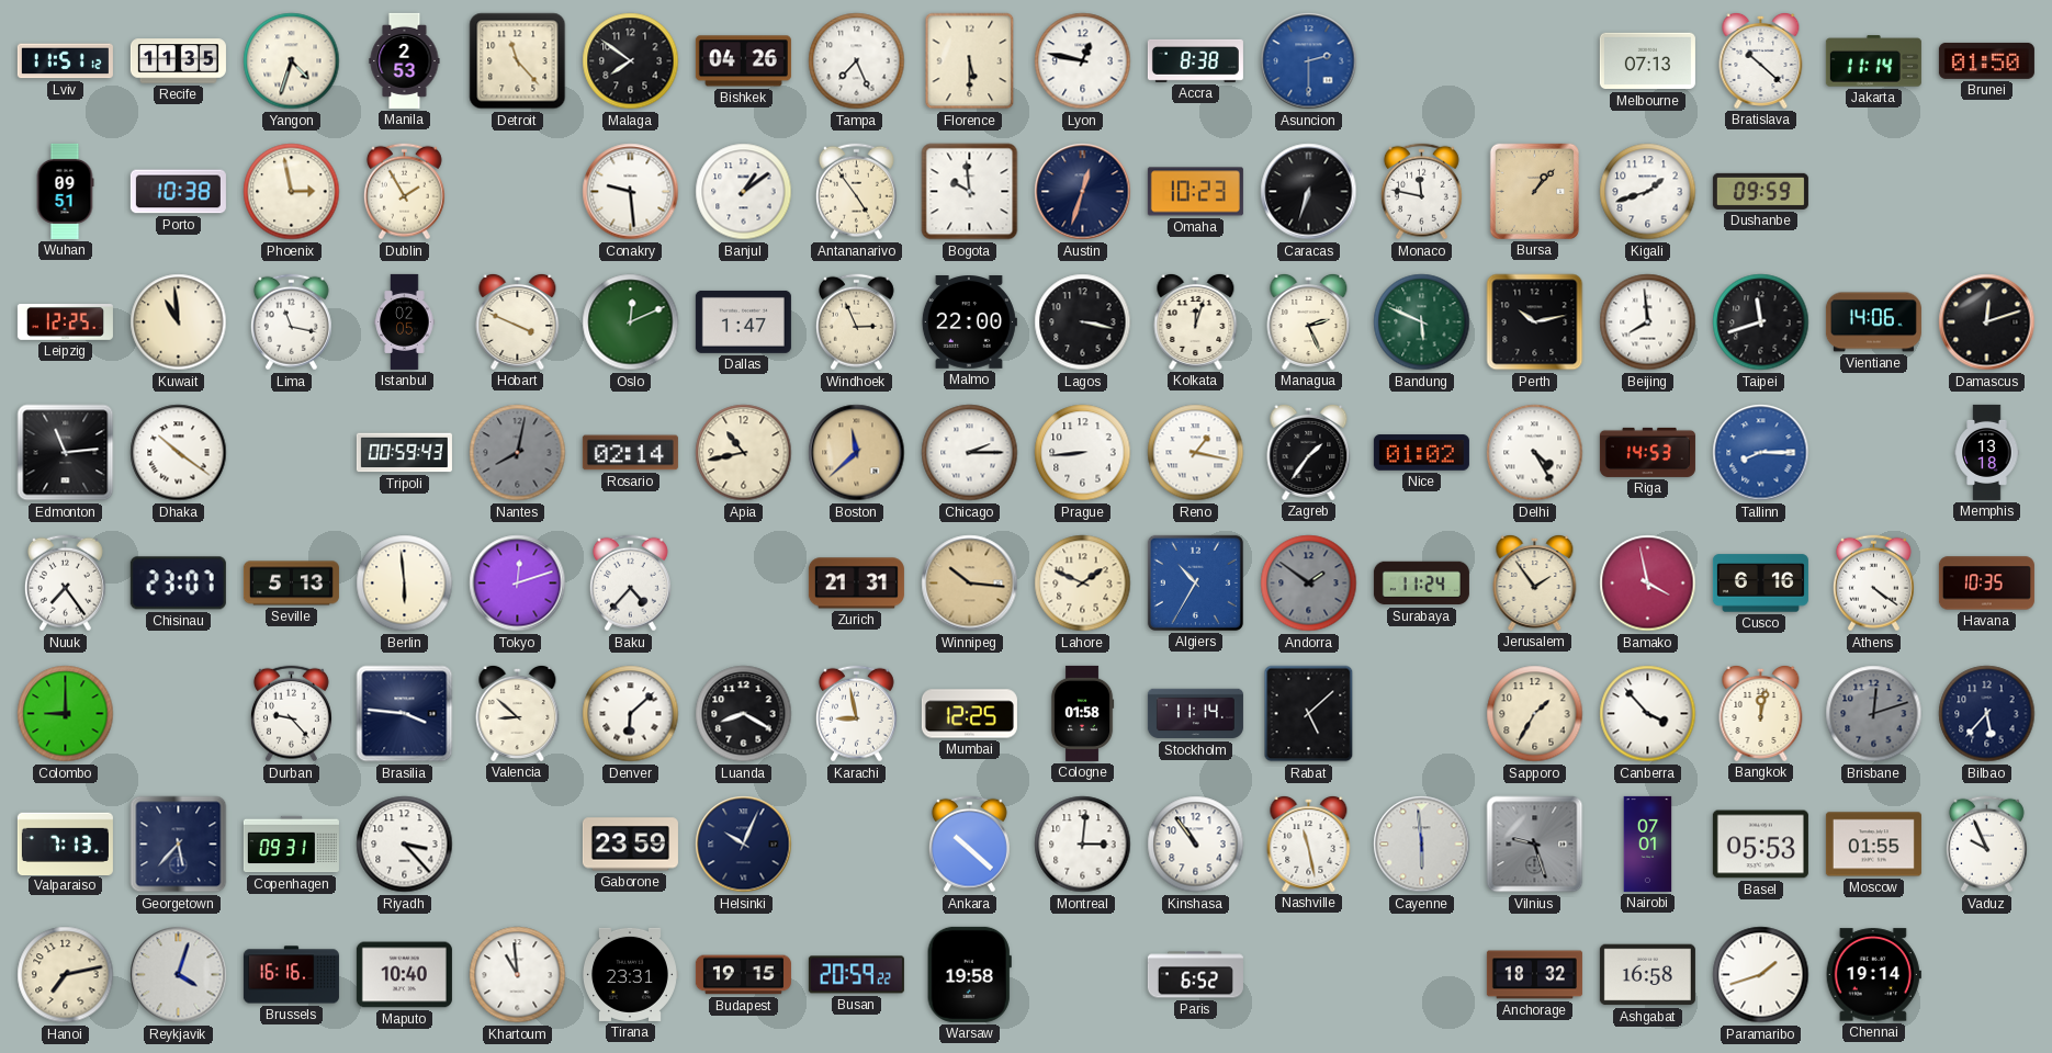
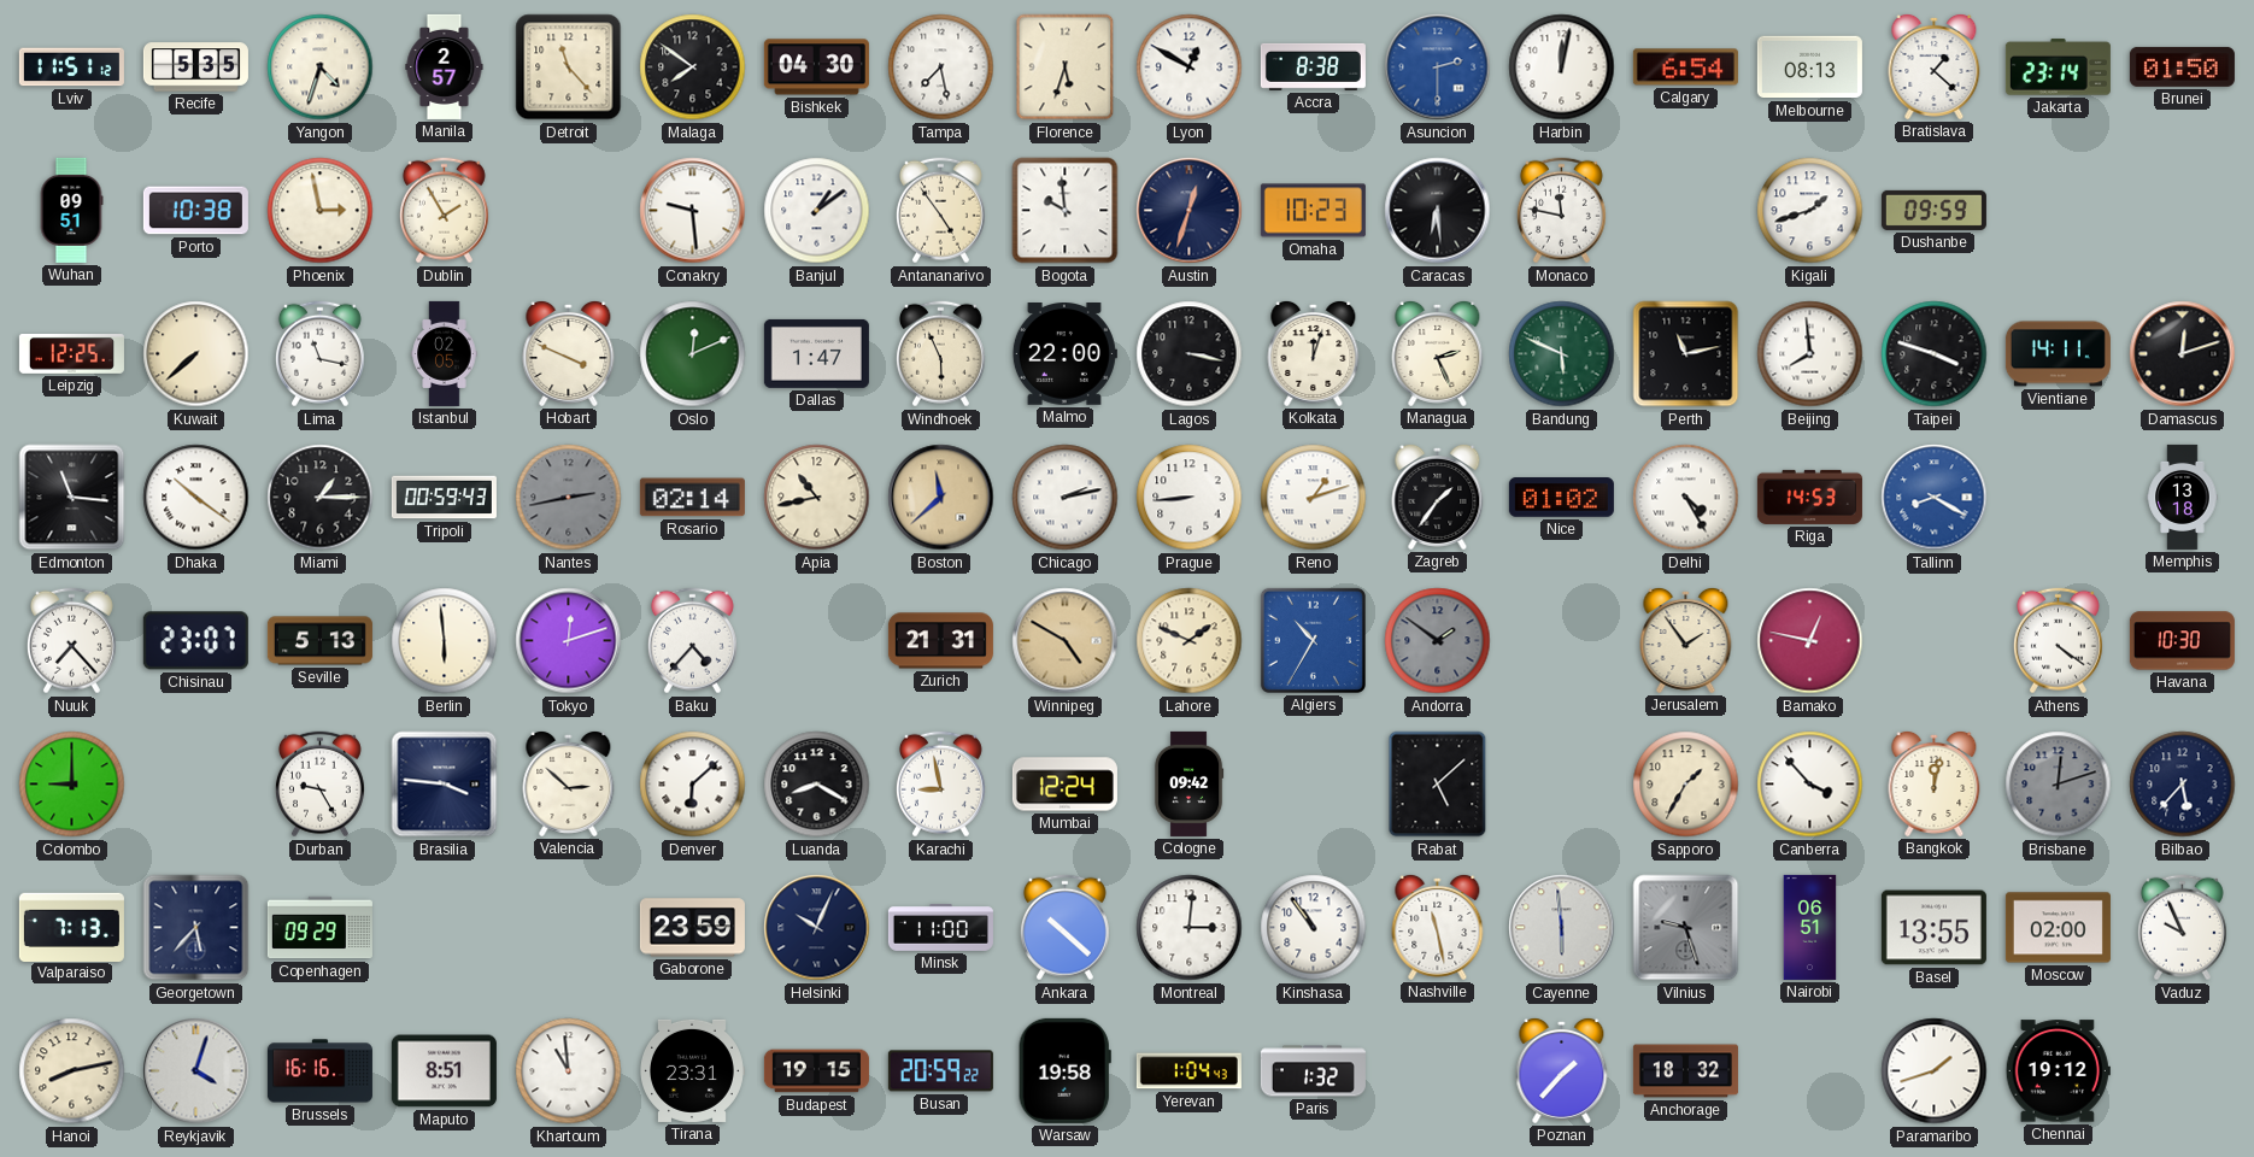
Recife: 11:35 -> 5:35 (195, 67)
Manila: 2:53 -> 2:57 (445, 66)
Bishkek: 04:26 -> 04:30 (816, 67)
Tampa: 7:26 -> 7:28 (941, 67)
Florence: 5:30 -> 5:33 (1066, 67)
Lyon: 12:47 -> 12:50 (1190, 67)
Harbin: none -> 12:02 (1562, 67)
Calgary: none -> 6:54 (1685, 67)
Melbourne: 07:13 -> 08:13 (1809, 67)
Bratislava: 10:22 -> 1:22 (1935, 66)
Jakarta: 11:14 -> 23:14 (2058, 67)
Caracas: 6:33 -> 6:29 (1438, 211)
Bursa: 1:07 -> none (1534, 191)
Kuwait: 10:59 -> 7:38 (196, 354)
Windhoek: 2:56 -> 5:56 (940, 354)
Perth: 10:13 -> 11:13 (1686, 354)
Taipei: 11:42 -> 3:48 (1935, 354)
Vientiane: 14:06 -> 14:11 (2058, 354)
Edmonton: 11:14 -> 11:16 (72, 498)
Miami: none -> 1:15 (321, 498)
Nantes: 8:02 -> 2:43 (569, 498)
Chicago: 2:15 -> 2:13 (1066, 498)
Reno: 1:17 -> 1:12 (1314, 498)
Tallinn: 8:15 -> 8:20 (1935, 498)
Nuuk: 7:24 -> 7:23 (71, 641)
Winnipeg: 10:16 -> 4:50 (1066, 641)
Surabaya: 11:24 -> none (1421, 584)
Bamako: 3:58 -> 12:47 (1810, 641)
Cusco: 6:16 -> none (1760, 584)
Havana: 10:35 -> 10:30 (2182, 641)
Durban: 9:23 -> 9:25 (319, 785)
Valencia: 8:52 -> 2:52 (569, 783)
Mumbai: 12:25 -> 12:24 (1064, 785)
Cologne: 01:58 -> 09:42 (1188, 783)
Stockholm: 11:14 -> none (1195, 714)
Copenhagen: 09:31 -> 09:29 (319, 928)
Riyadh: 3:23 -> none (405, 845)
Minsk: none -> 11:00 (940, 928)
Nairobi: 07:01 -> 06:51 (1810, 927)
Basel: 05:53 -> 13:55 (1933, 928)
Moscow: 01:55 -> 02:00 (2058, 928)
Hanoi: 7:13 -> 8:13 (72, 1071)
Maputo: 10:40 -> 8:51 (444, 1071)
Yerevan: none -> 1:04 (1188, 1071)
Paris: 6:52 -> 1:32 (1313, 1071)
Poznan: none -> 1:37 (1562, 1070)
Ashgabat: 16:58 -> none (1647, 975)
Chennai: 19:14 -> 19:12 (2058, 1071)
